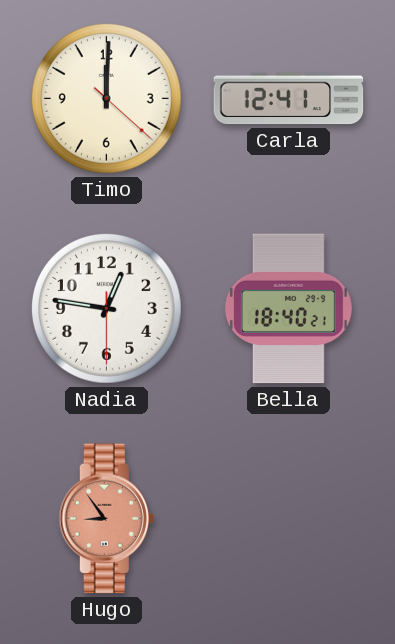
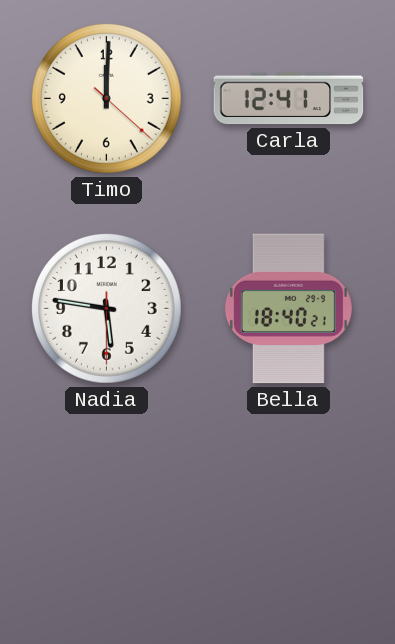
Nadia: 12:46 -> 5:46 (106, 308)
Hugo: 8:54 -> none (106, 519)
